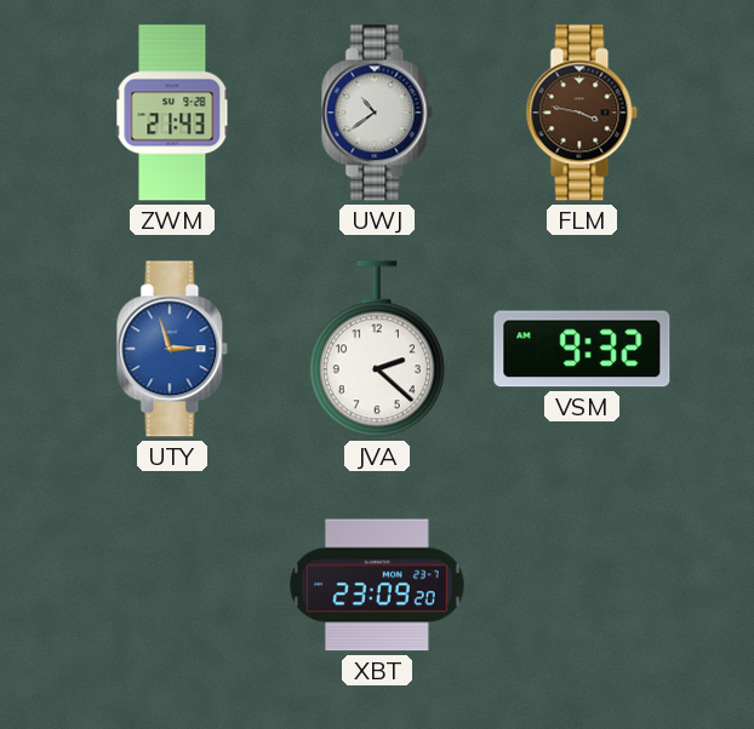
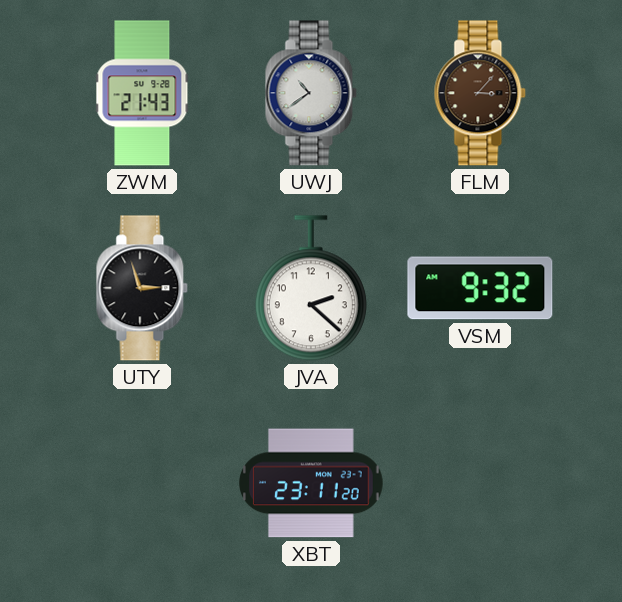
FLM: 3:47 -> 3:07 (480, 93)
UTY dial: blue -> black (142, 288)
XBT: 23:09 -> 23:11 (312, 483)
